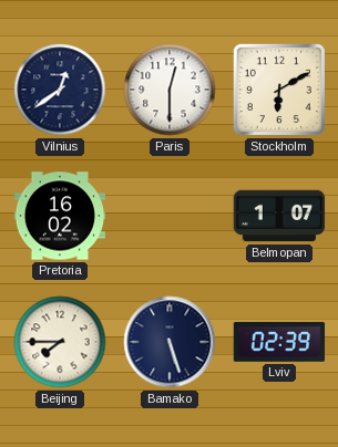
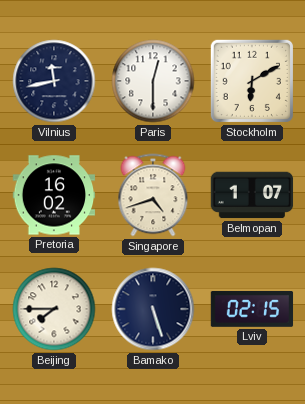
Vilnius: 12:39 -> 11:43 (54, 81)
Singapore: none -> 4:42 (153, 195)
Lviv: 02:39 -> 02:15 (252, 310)
